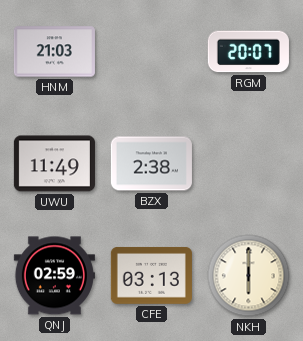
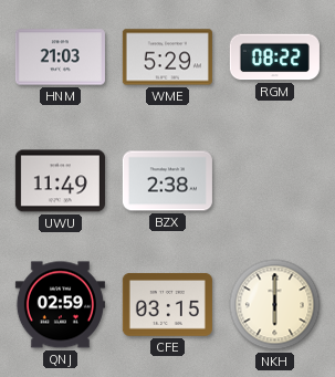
WME: none -> 5:29 (167, 57)
RGM: 20:07 -> 08:22 (274, 57)
CFE: 03:13 -> 03:15 (167, 304)
